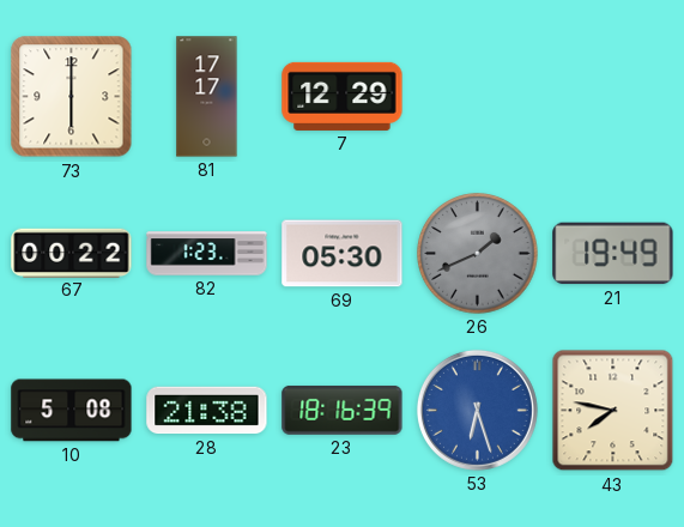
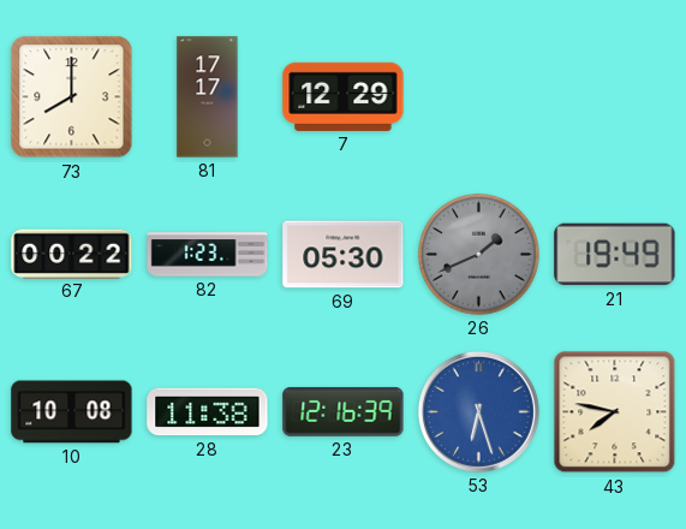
73: 6:00 -> 8:00 (72, 97)
10: 5:08 -> 10:08 (72, 412)
28: 21:38 -> 11:38 (208, 412)
23: 18:16 -> 12:16 (344, 411)
